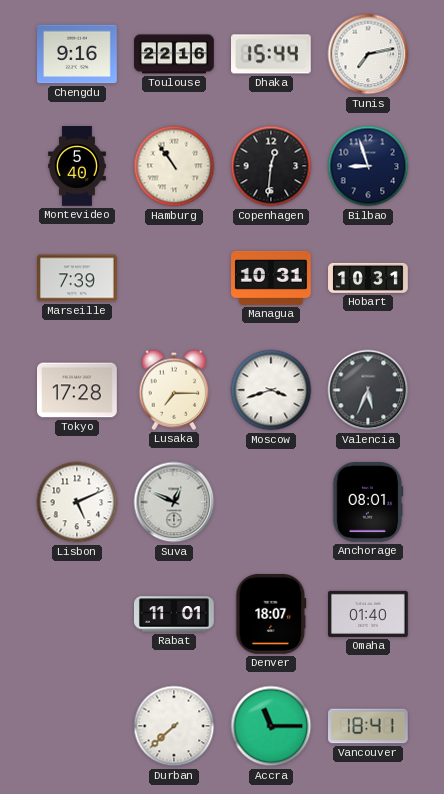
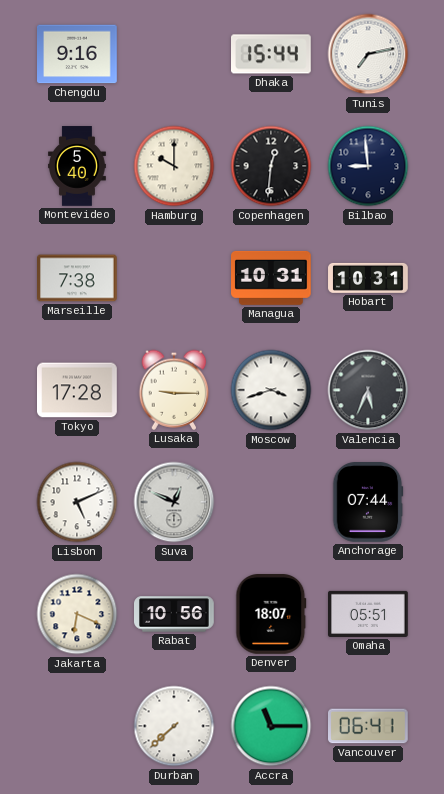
Toulouse: 22:16 -> none (174, 54)
Hamburg: 10:54 -> 10:00 (174, 166)
Bilbao: 8:57 -> 8:59 (368, 166)
Marseille: 7:39 -> 7:38 (78, 278)
Lusaka: 7:15 -> 9:15 (174, 390)
Anchorage: 08:01 -> 07:44 (368, 503)
Jakarta: none -> 6:19 (77, 614)
Rabat: 11:01 -> 10:56 (175, 614)
Omaha: 01:40 -> 05:51 (368, 614)
Vancouver: 18:41 -> 06:41 (369, 726)
